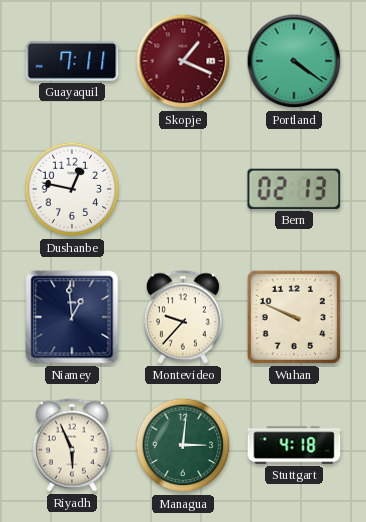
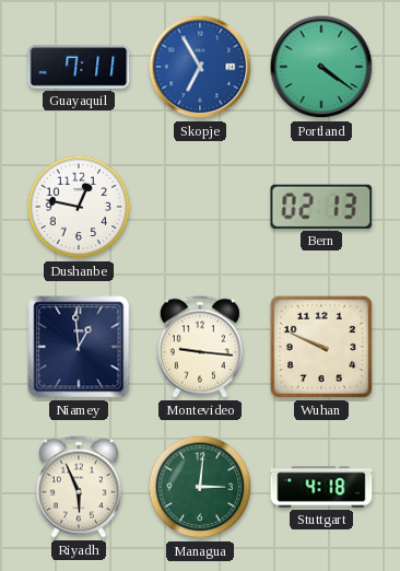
Skopje: 1:19 -> 6:55 (200, 67)
Skopje dial: burgundy -> blue (200, 67)
Montevideo: 9:37 -> 9:16 (200, 347)
